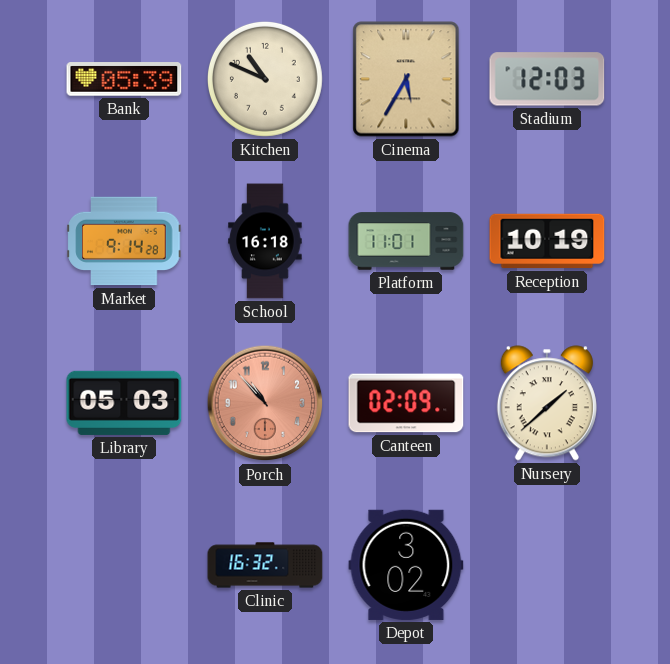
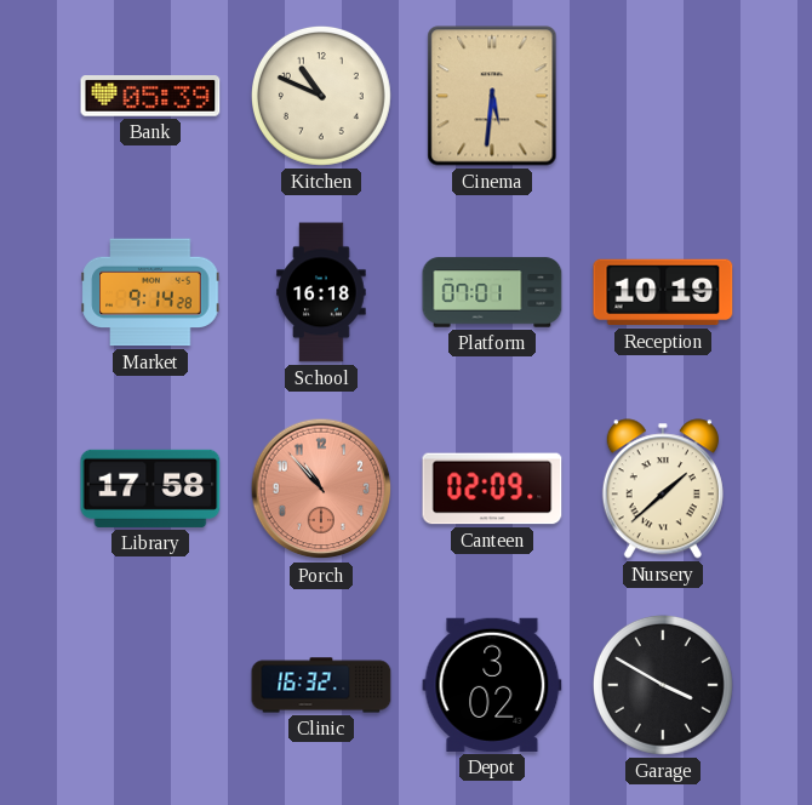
Cinema: 5:35 -> 5:31 (492, 96)
Stadium: 12:03 -> none (547, 79)
Platform: 11:01 -> 07:01 (492, 292)
Library: 05:03 -> 17:58 (150, 489)
Garage: none -> 3:50 (663, 685)
